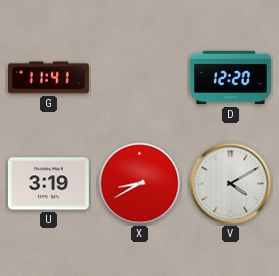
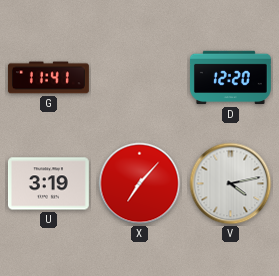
X: 8:40 -> 7:07 (140, 184)
V: 4:10 -> 4:13 (231, 184)
